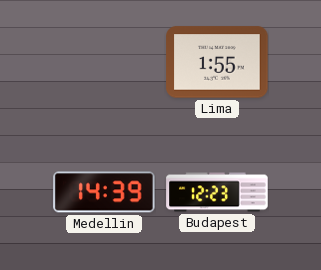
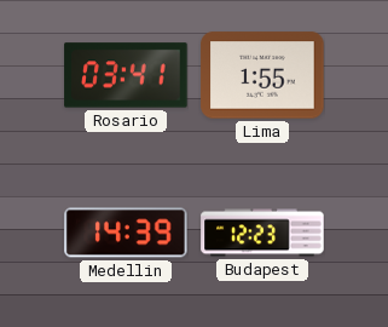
Rosario: none -> 03:41 (126, 75)
